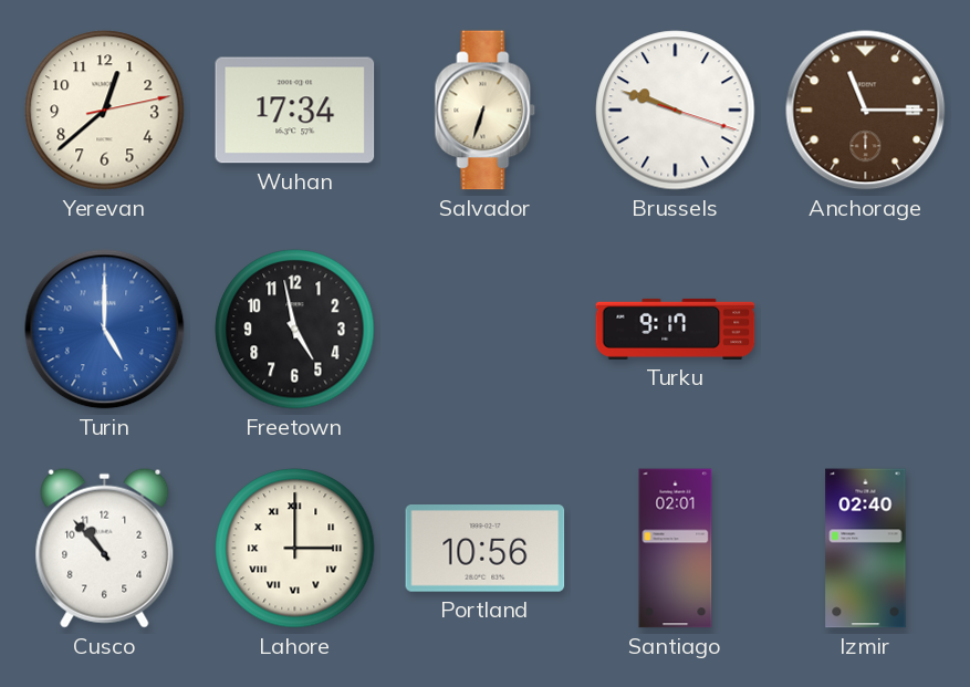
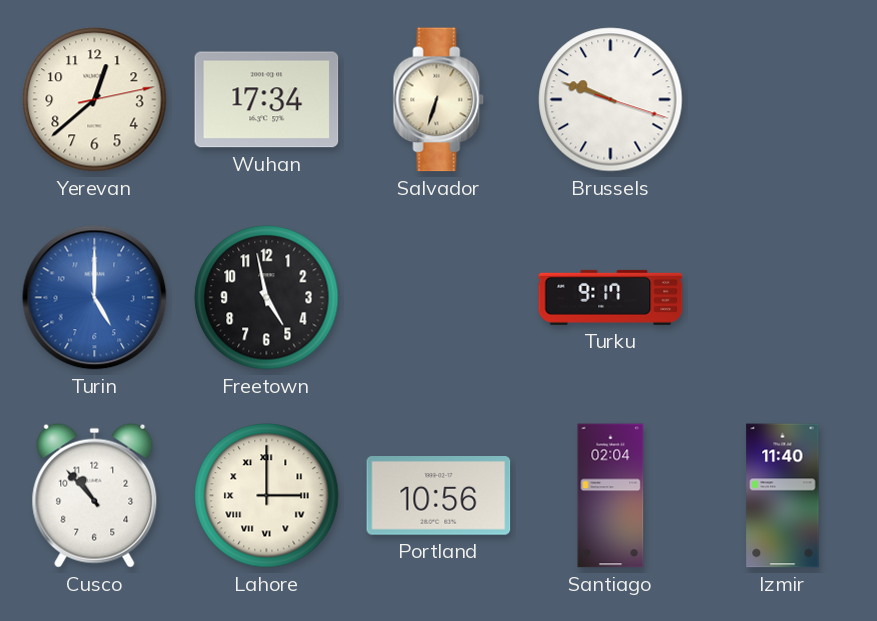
Anchorage: 11:15 -> none (866, 111)
Santiago: 02:01 -> 02:04 (611, 496)
Izmir: 02:40 -> 11:40 (783, 496)
